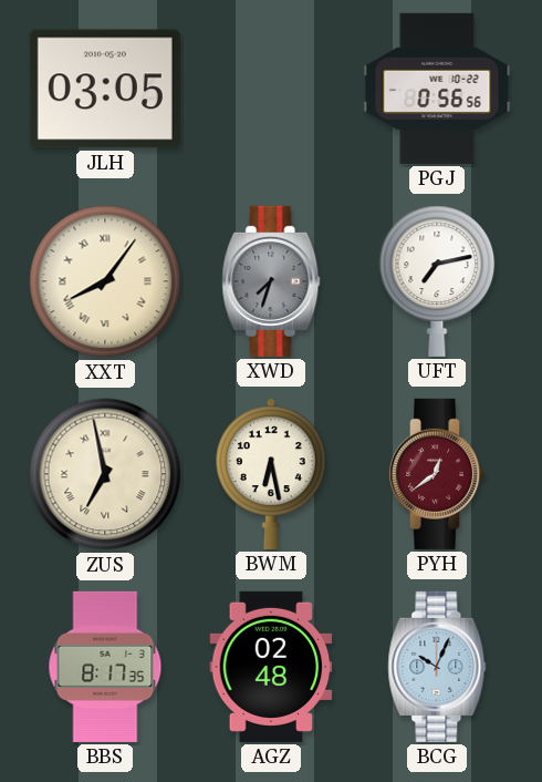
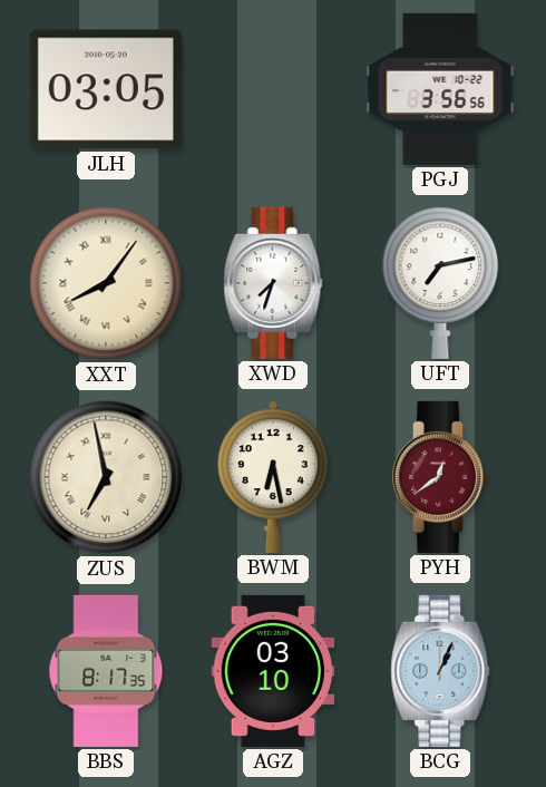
PGJ: 0:56 -> 3:56 (440, 89)
XWD dial: grey -> white (273, 283)
AGZ: 02:48 -> 03:10 (273, 671)
BCG: 10:04 -> 1:04 (440, 671)
